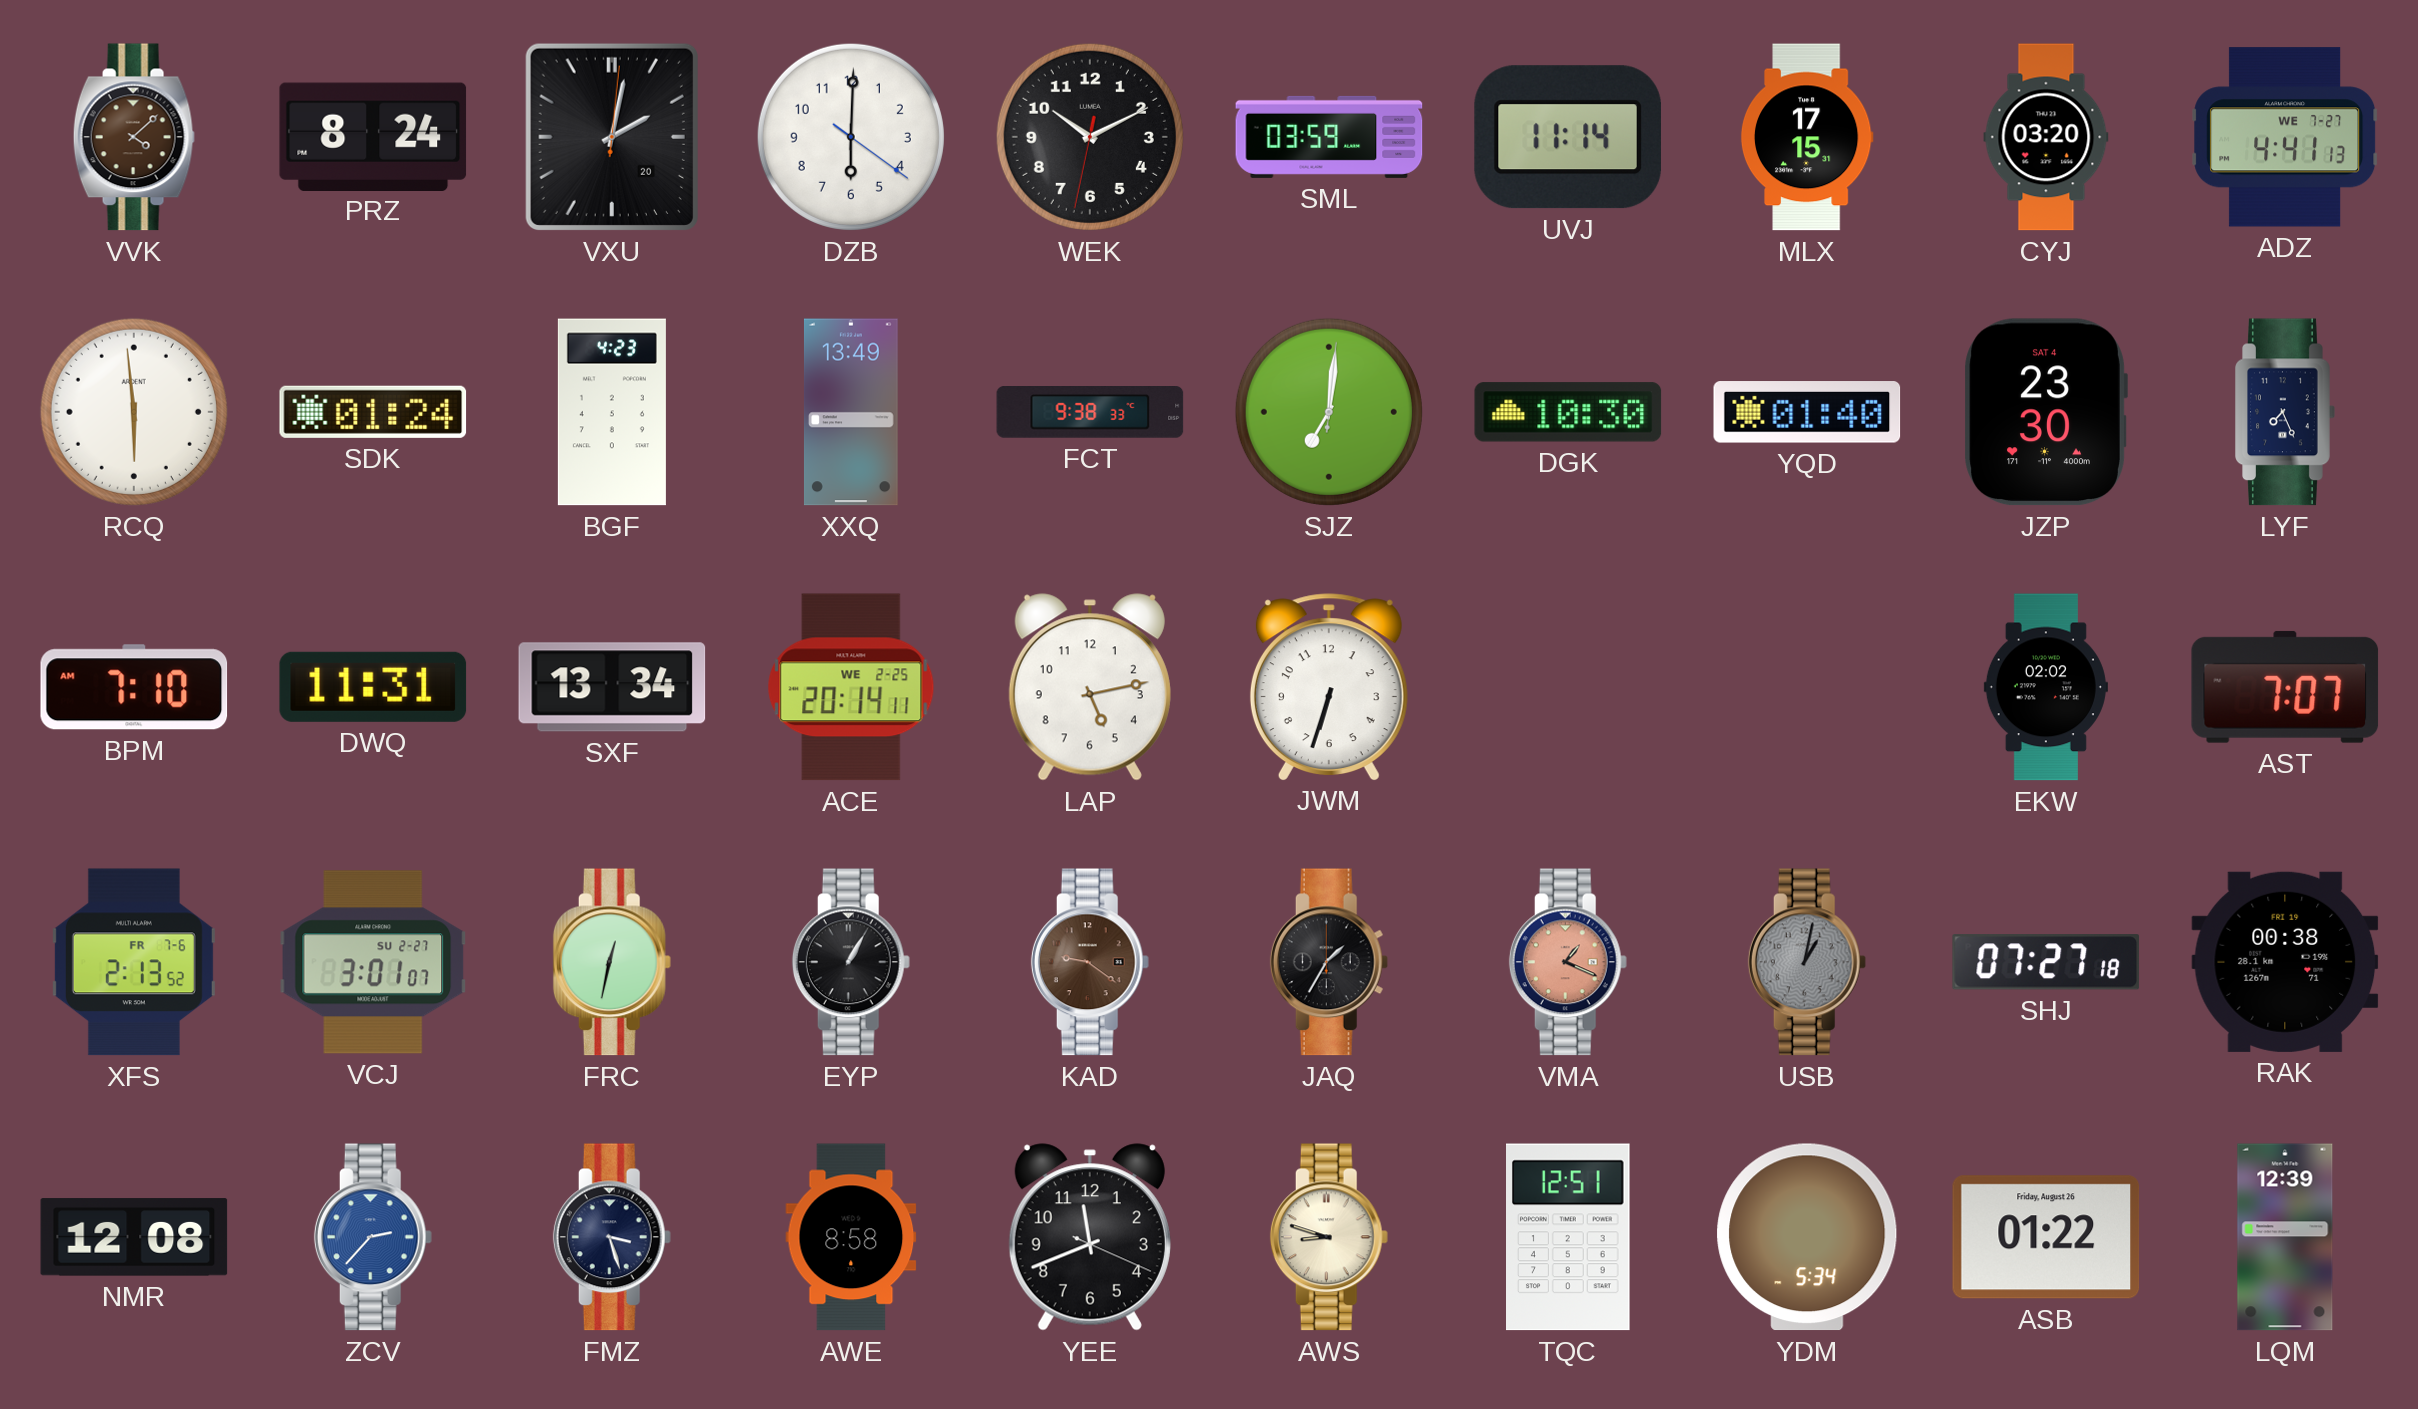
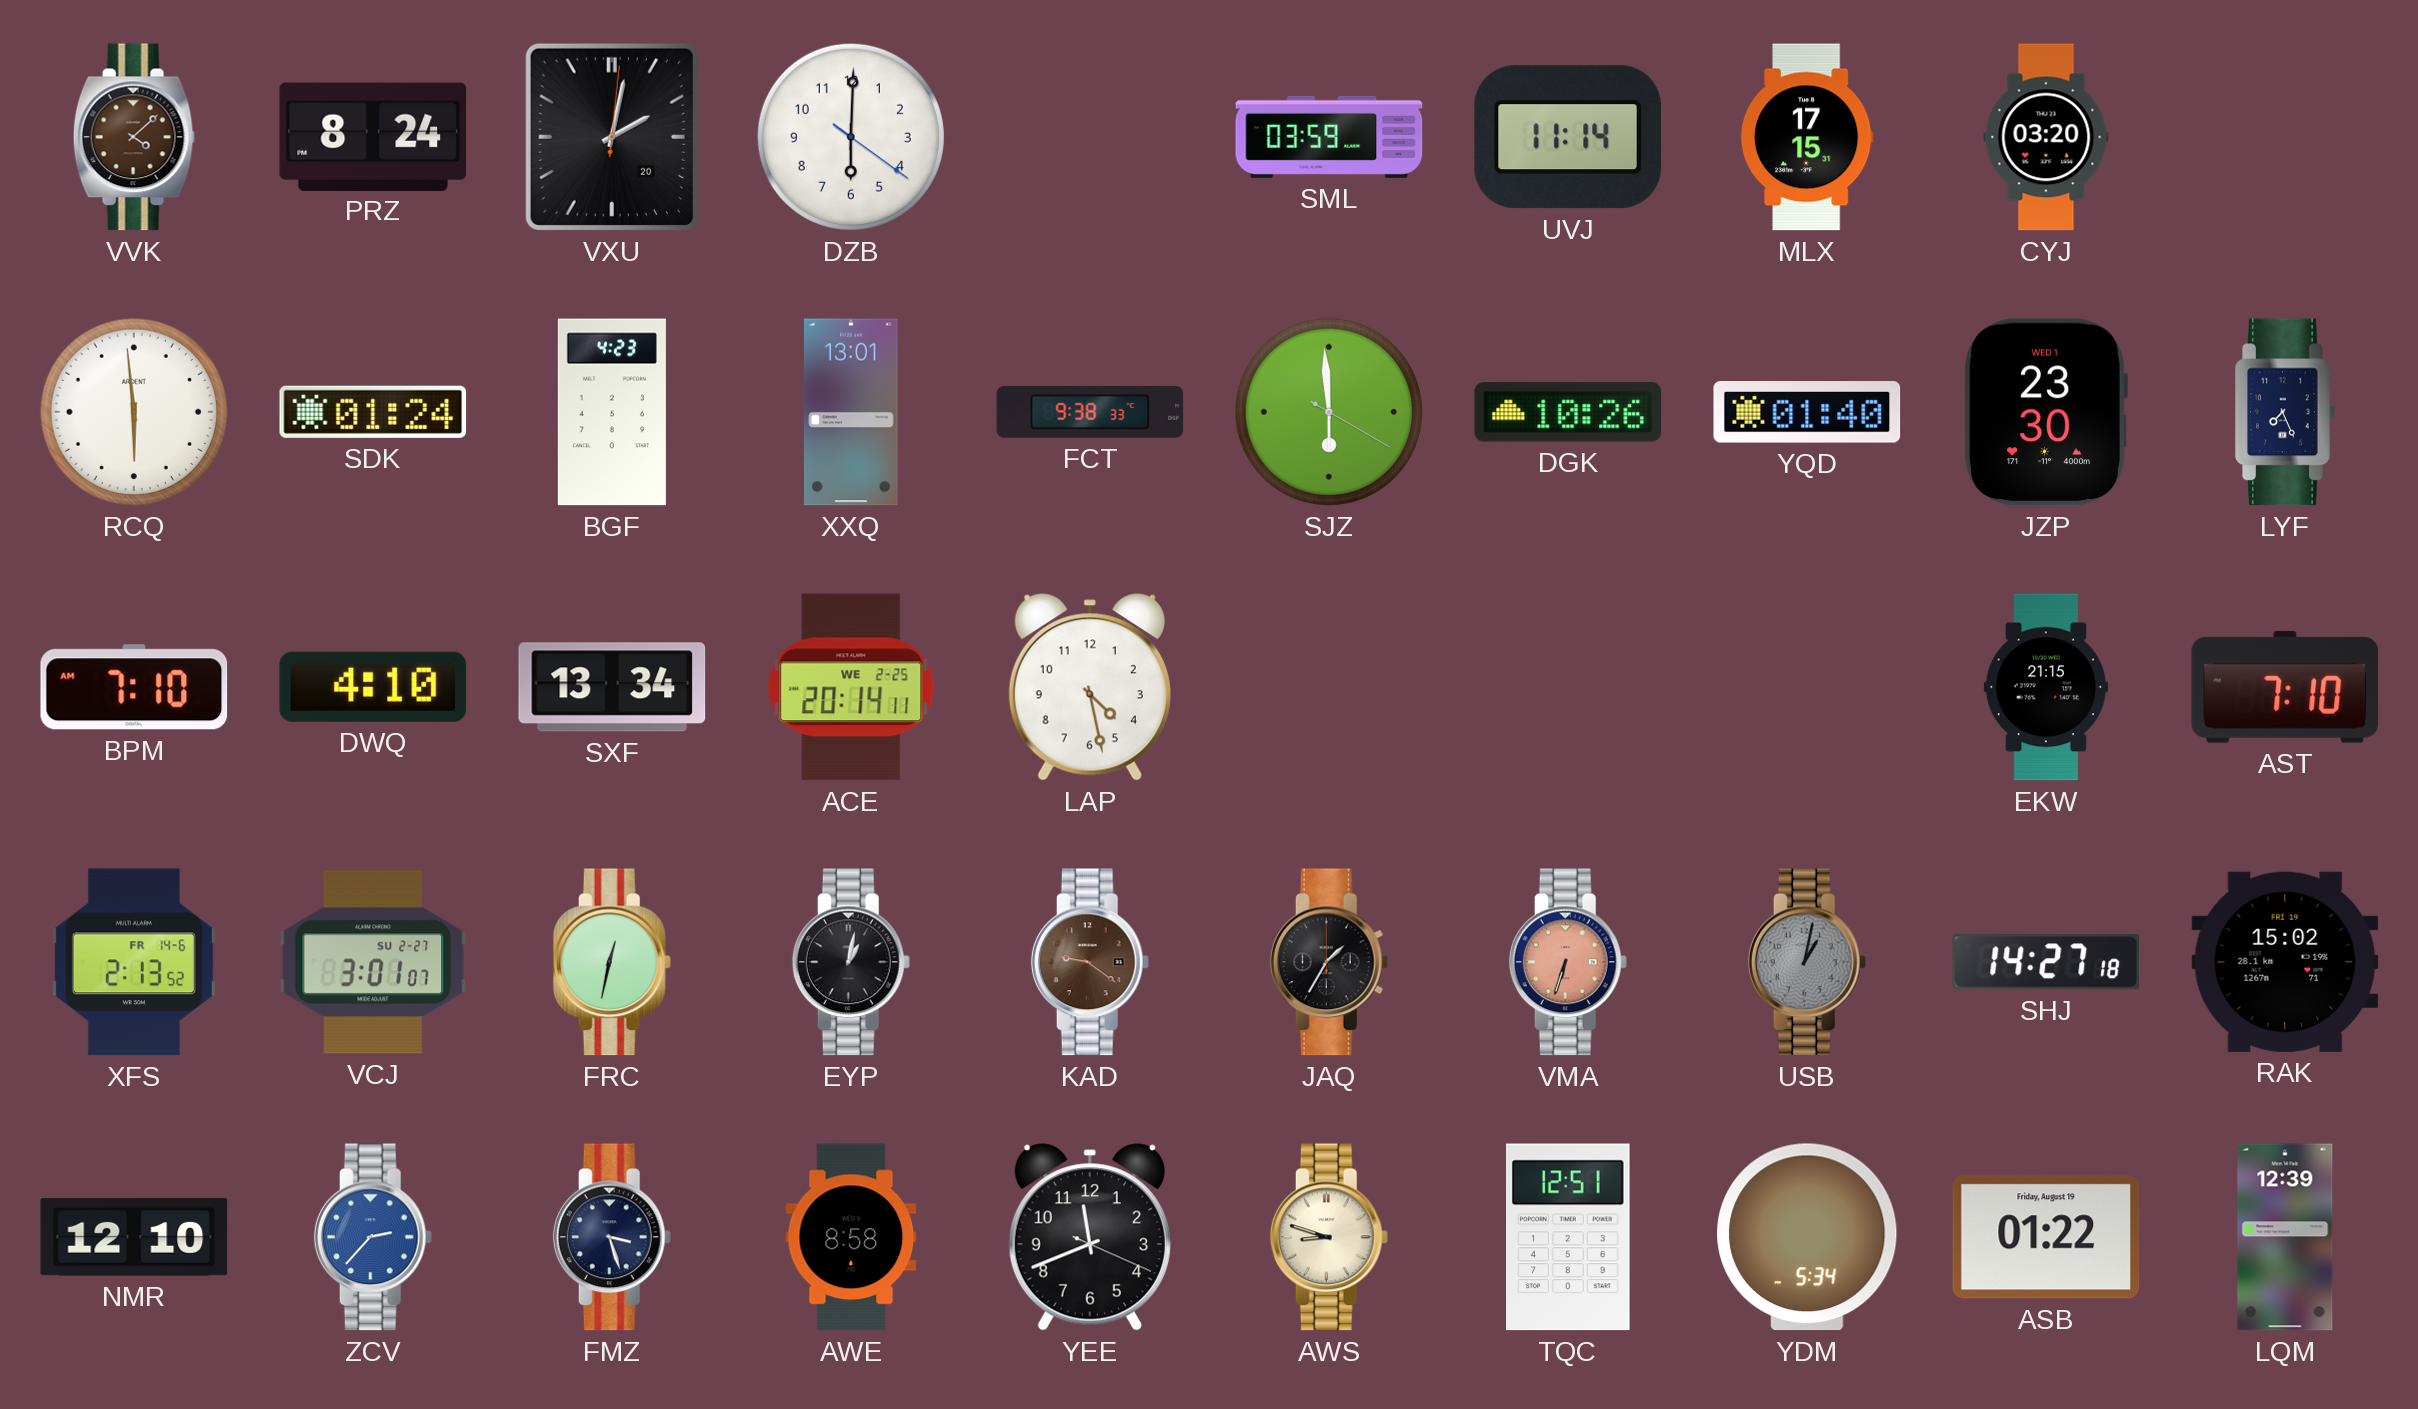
WEK: 10:10 -> none (1090, 137)
ADZ: 4:41 -> none (2285, 137)
XXQ: 13:49 -> 13:01 (851, 412)
SJZ: 7:01 -> 5:59 (1329, 412)
DGK: 10:30 -> 10:26 (1568, 412)
JZP date: SAT 4 -> WED 1 (2046, 412)
DWQ: 11:31 -> 4:10 (373, 687)
LAP: 5:13 -> 4:28 (1090, 687)
JWM: 6:33 -> none (1329, 687)
EKW: 02:02 -> 21:15 (2046, 687)
AST: 7:07 -> 7:10 (2285, 687)
XFS date: FR 7-6 -> FR 14-6 (134, 962)
EYP: 1:05 -> 1:02 (851, 962)
VMA: 1:19 -> 6:33 (1568, 962)
SHJ: 07:27 -> 14:27 (2046, 962)
RAK: 00:38 -> 15:02 (2285, 962)
NMR: 12:08 -> 12:10 (134, 1237)
ASB date: Friday, August 26 -> Friday, August 19 (2046, 1237)
